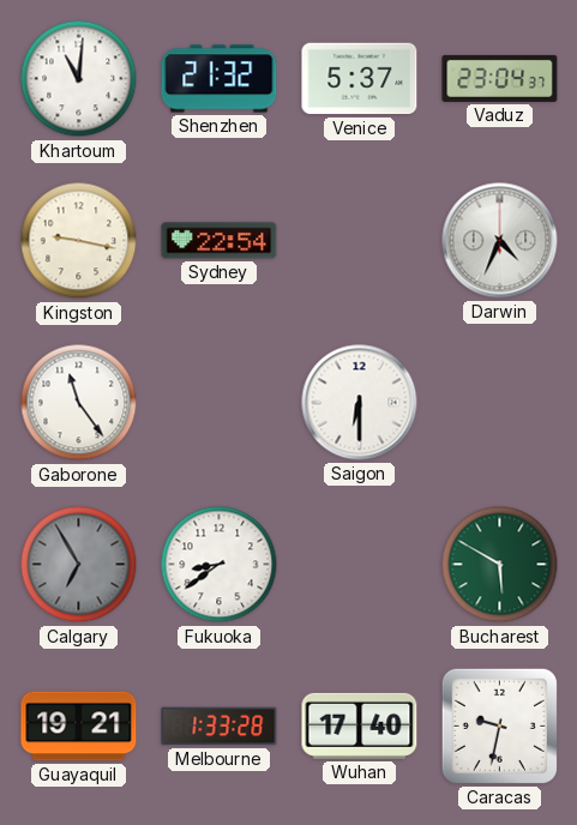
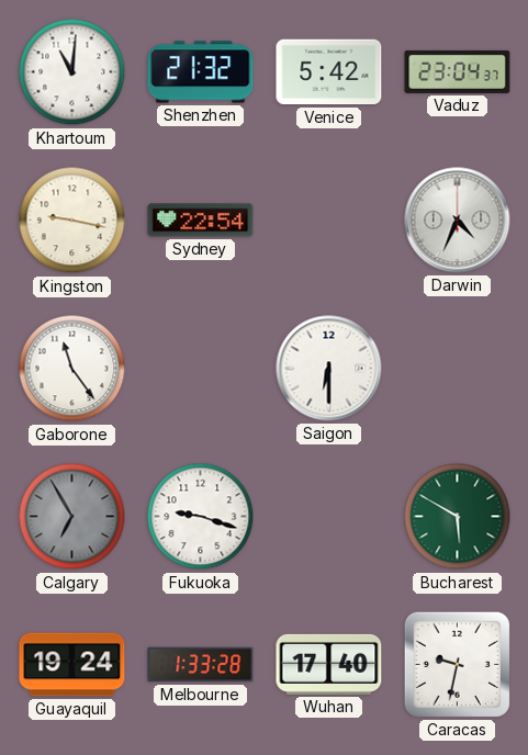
Venice: 5:37 -> 5:42 (329, 72)
Fukuoka: 8:39 -> 9:18 (201, 517)
Guayaquil: 19:21 -> 19:24 (72, 665)
